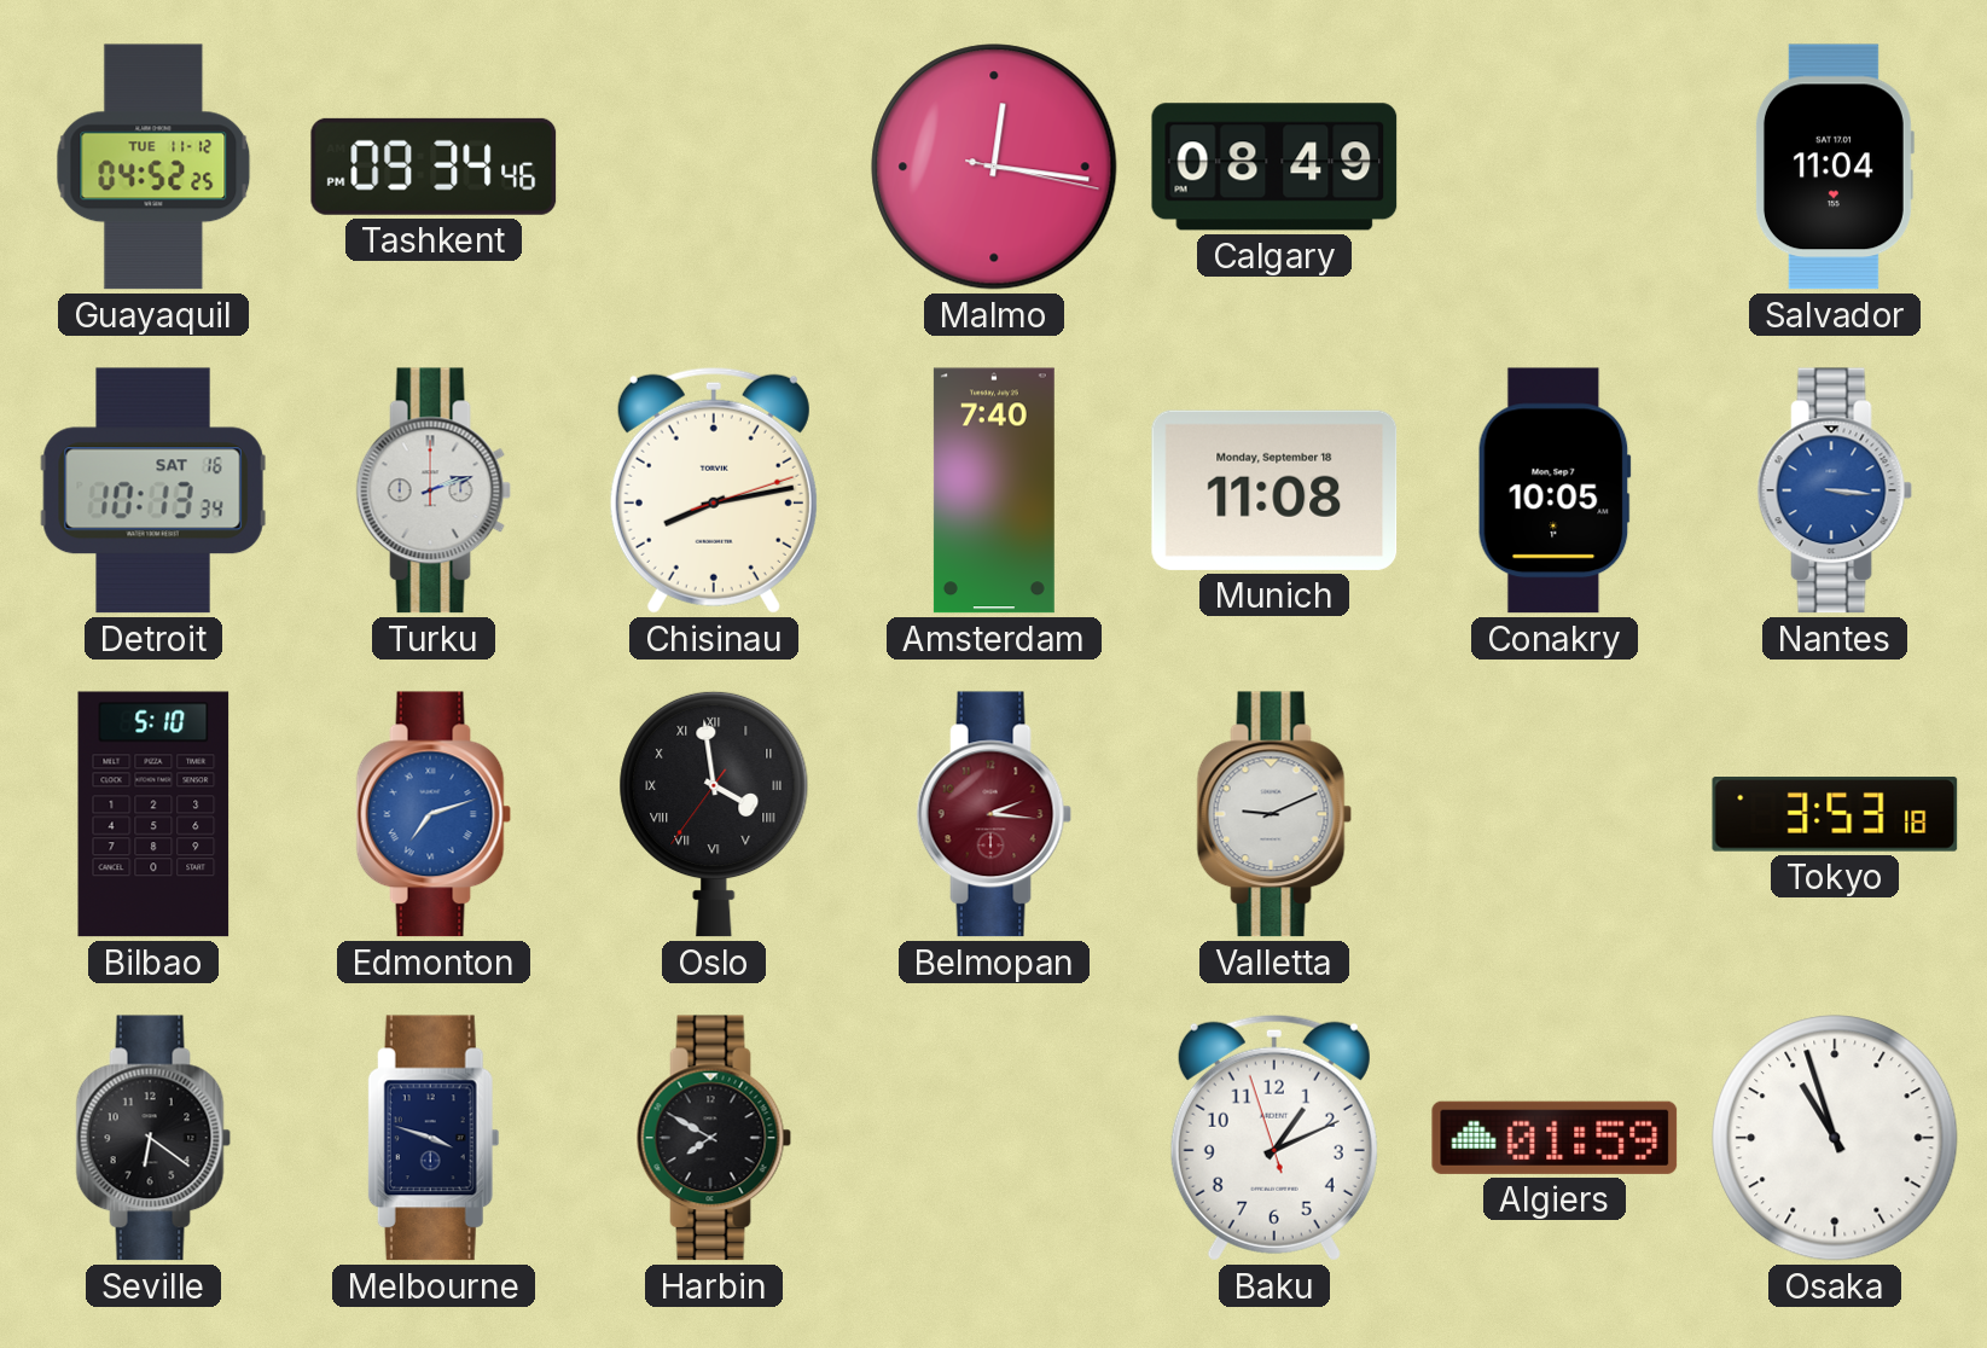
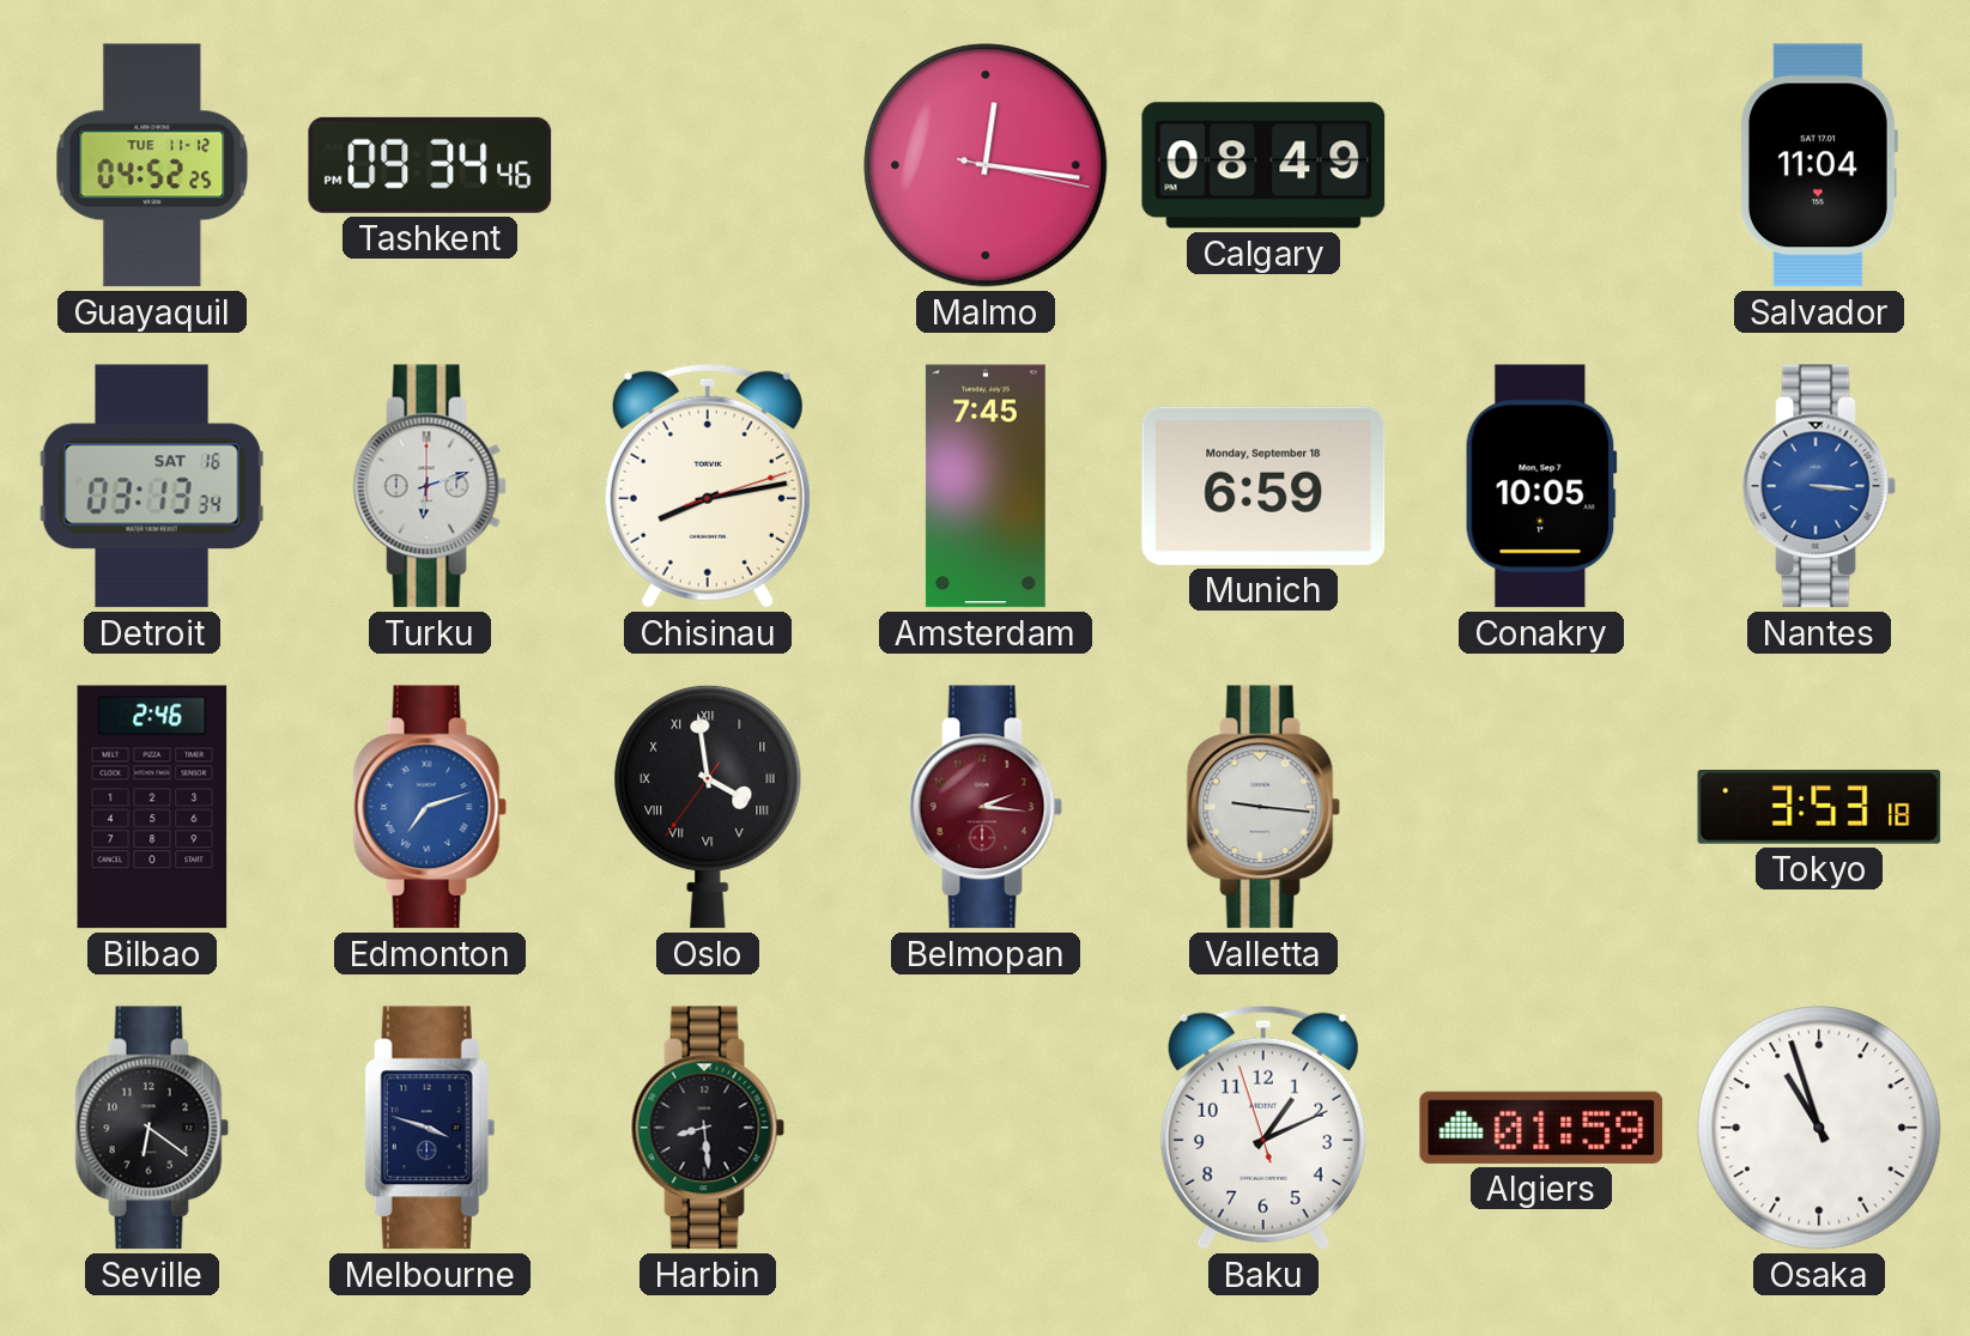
Detroit: 10:13 -> 03:13 (152, 486)
Turku: 2:12 -> 6:12 (430, 486)
Amsterdam: 7:40 -> 7:45 (986, 486)
Munich: 11:08 -> 6:59 (1263, 486)
Bilbao: 5:10 -> 2:46 (152, 807)
Valletta: 9:11 -> 9:16 (1263, 807)
Harbin: 7:50 -> 8:29 (708, 1128)
